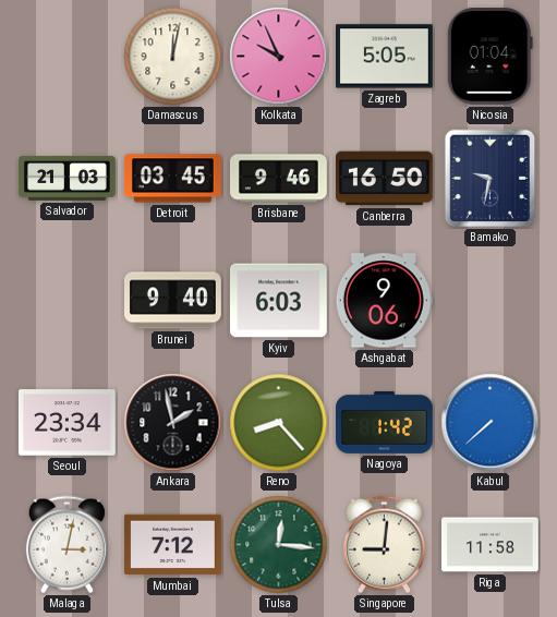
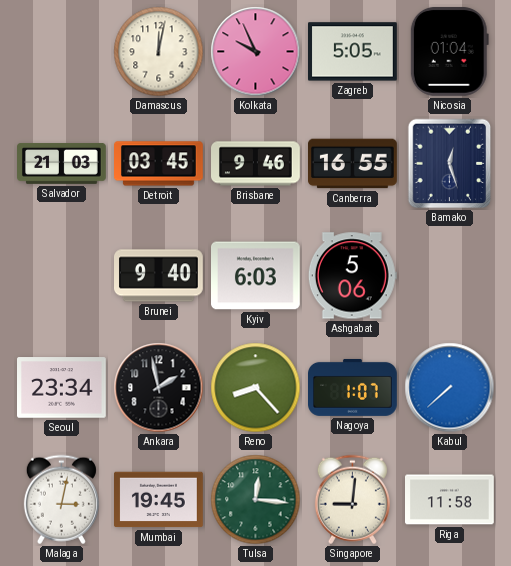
Canberra: 16:50 -> 16:55 (353, 164)
Bamako: 9:32 -> 12:27 (450, 164)
Ashgabat: 9:06 -> 5:06 (352, 276)
Nagoya: 1:42 -> 1:07 (353, 387)
Mumbai: 7:12 -> 19:45 (159, 500)
